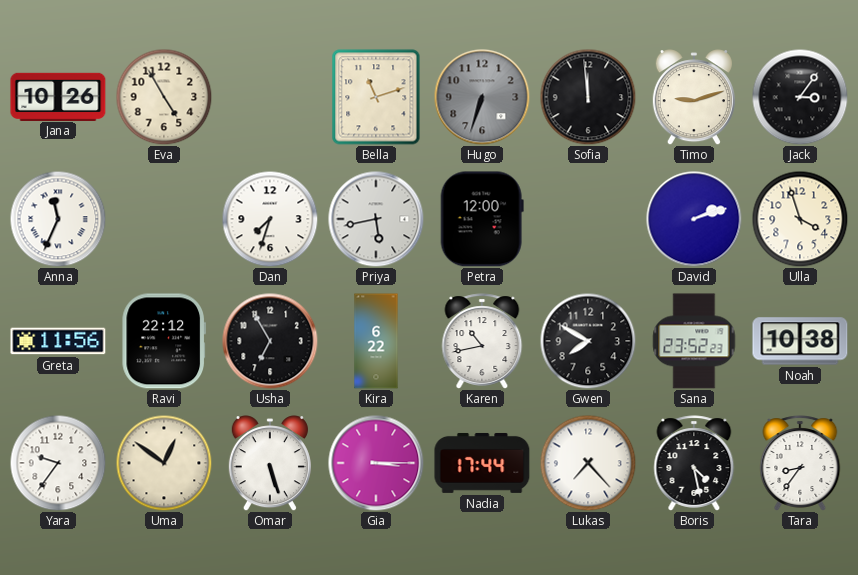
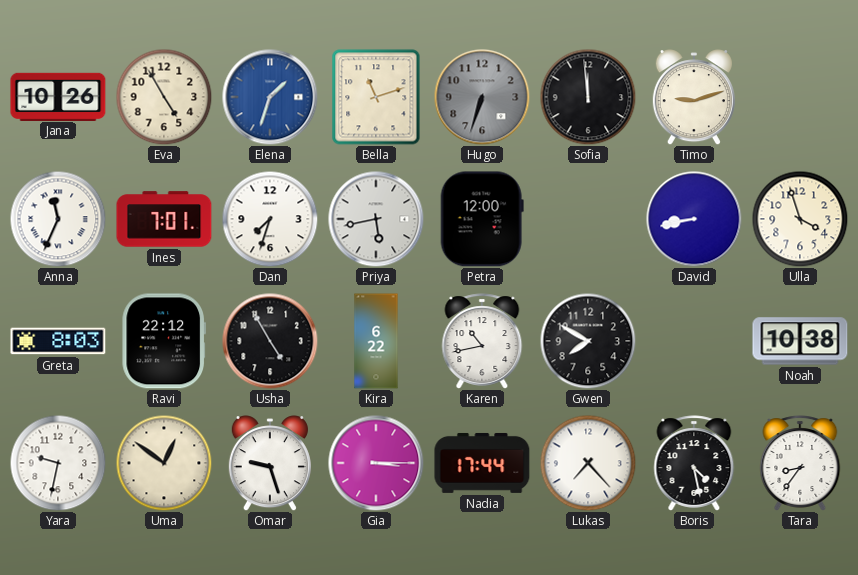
Elena: none -> 1:33 (270, 97)
Jack: 3:06 -> none (800, 97)
Ines: none -> 7:01 (164, 219)
David: 2:12 -> 8:43 (694, 219)
Greta: 11:56 -> 8:03 (58, 341)
Usha: 6:55 -> 4:55 (270, 341)
Sana: 23:52 -> none (694, 341)
Yara: 9:36 -> 9:32 (58, 463)
Omar: 5:27 -> 9:27 (270, 463)
